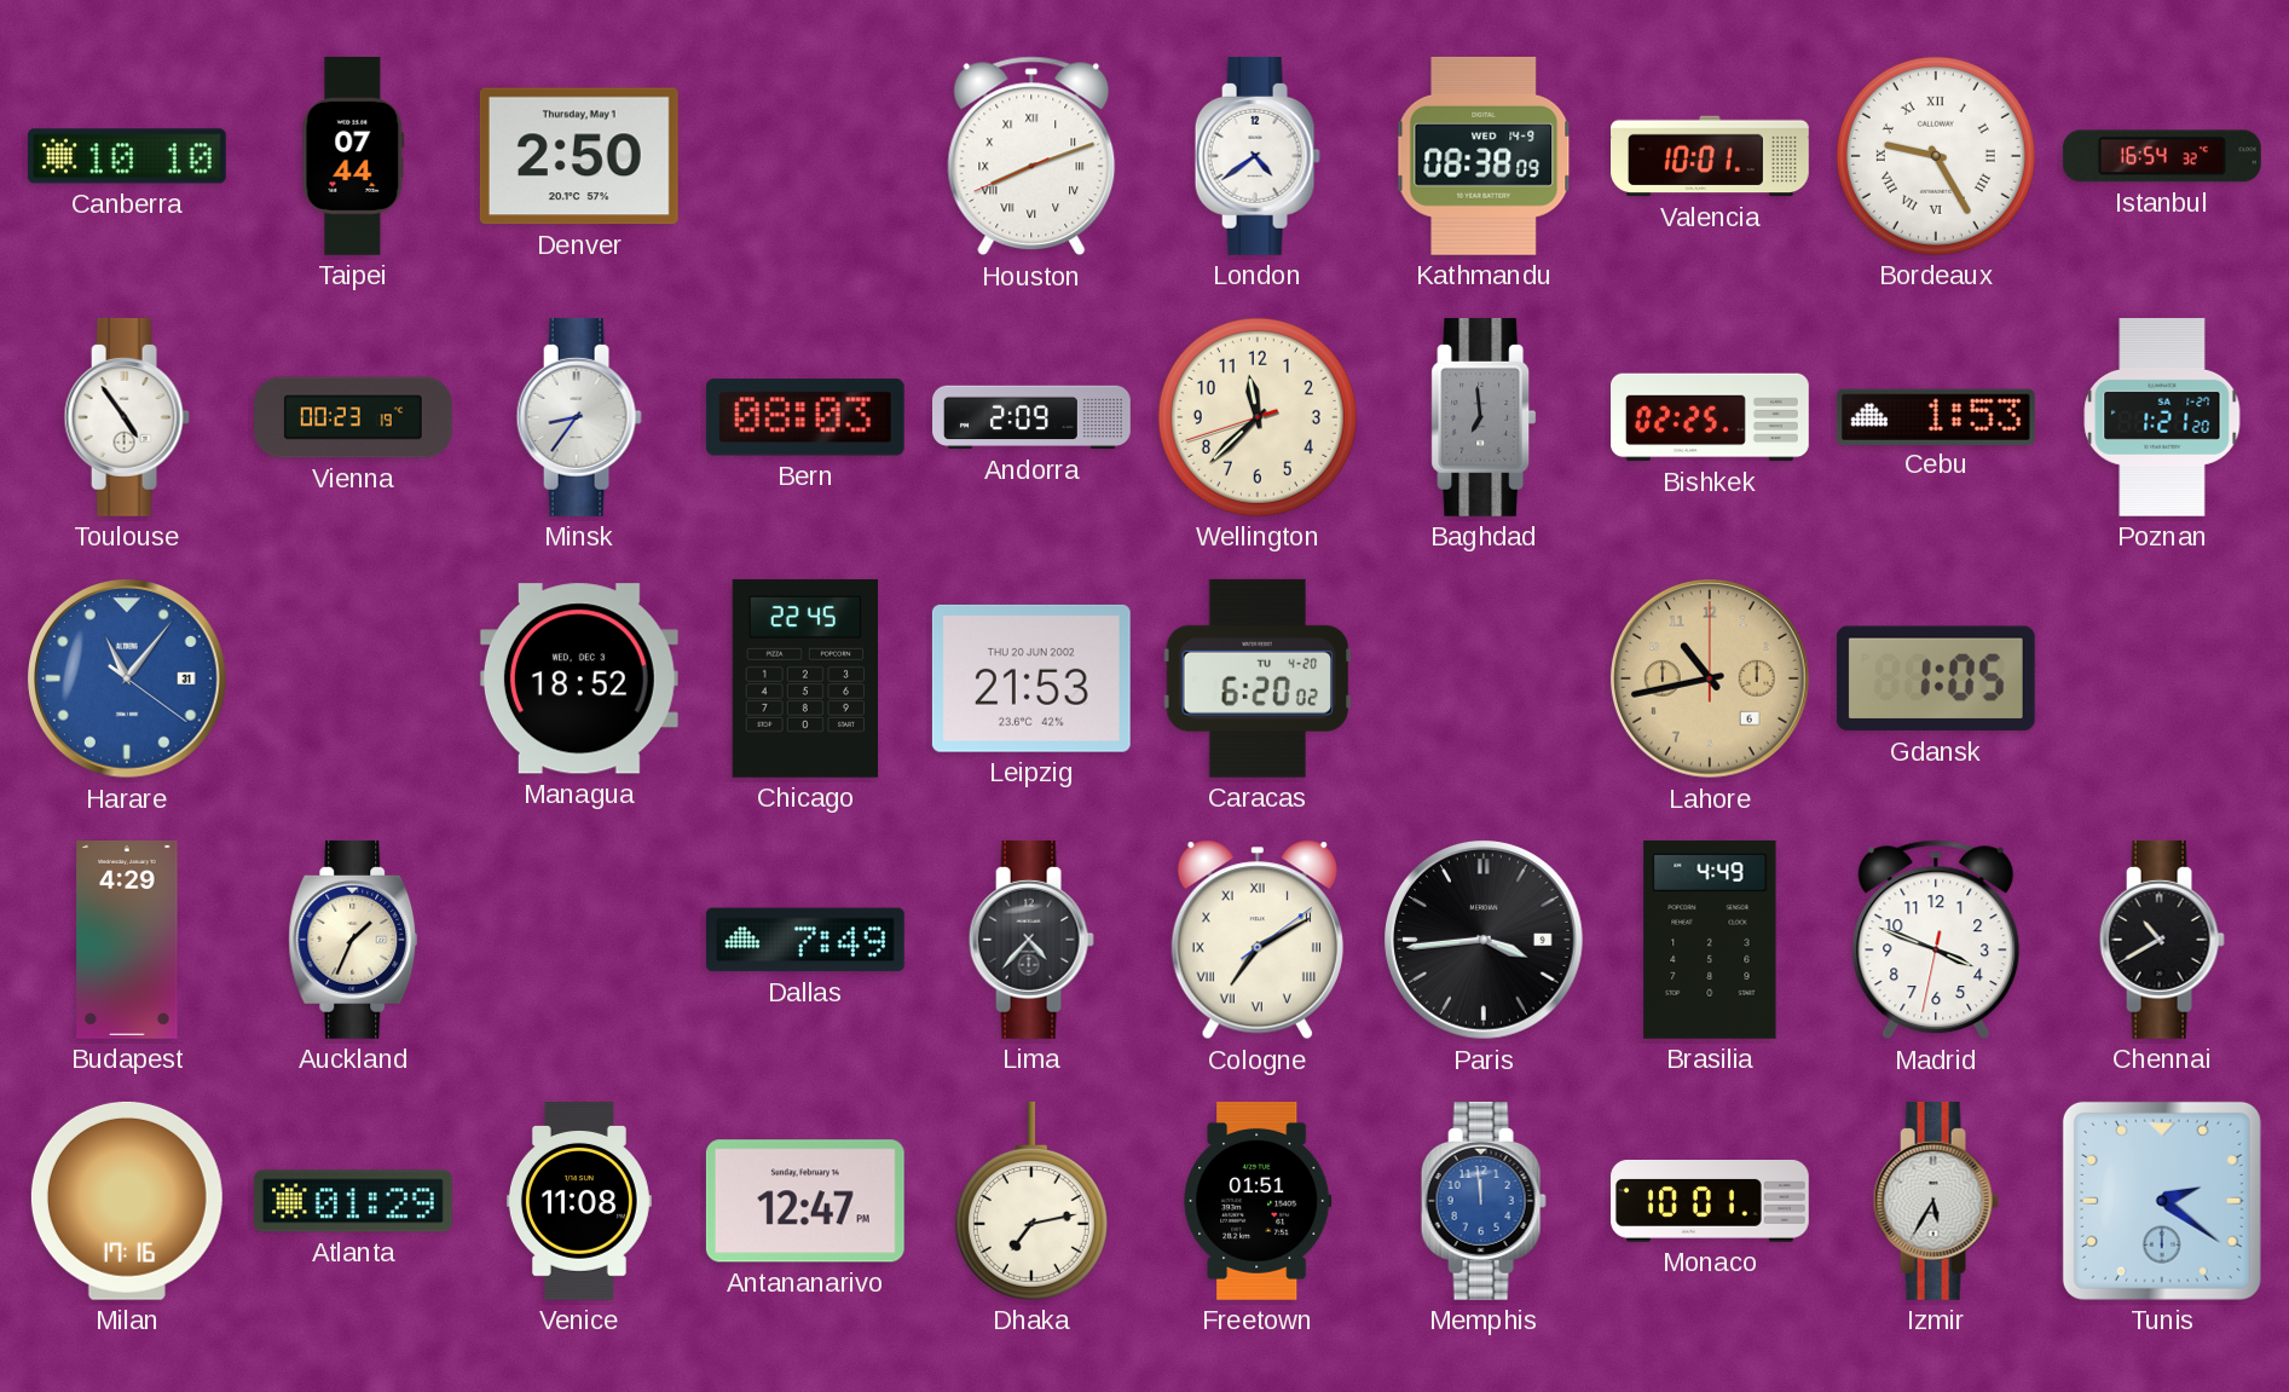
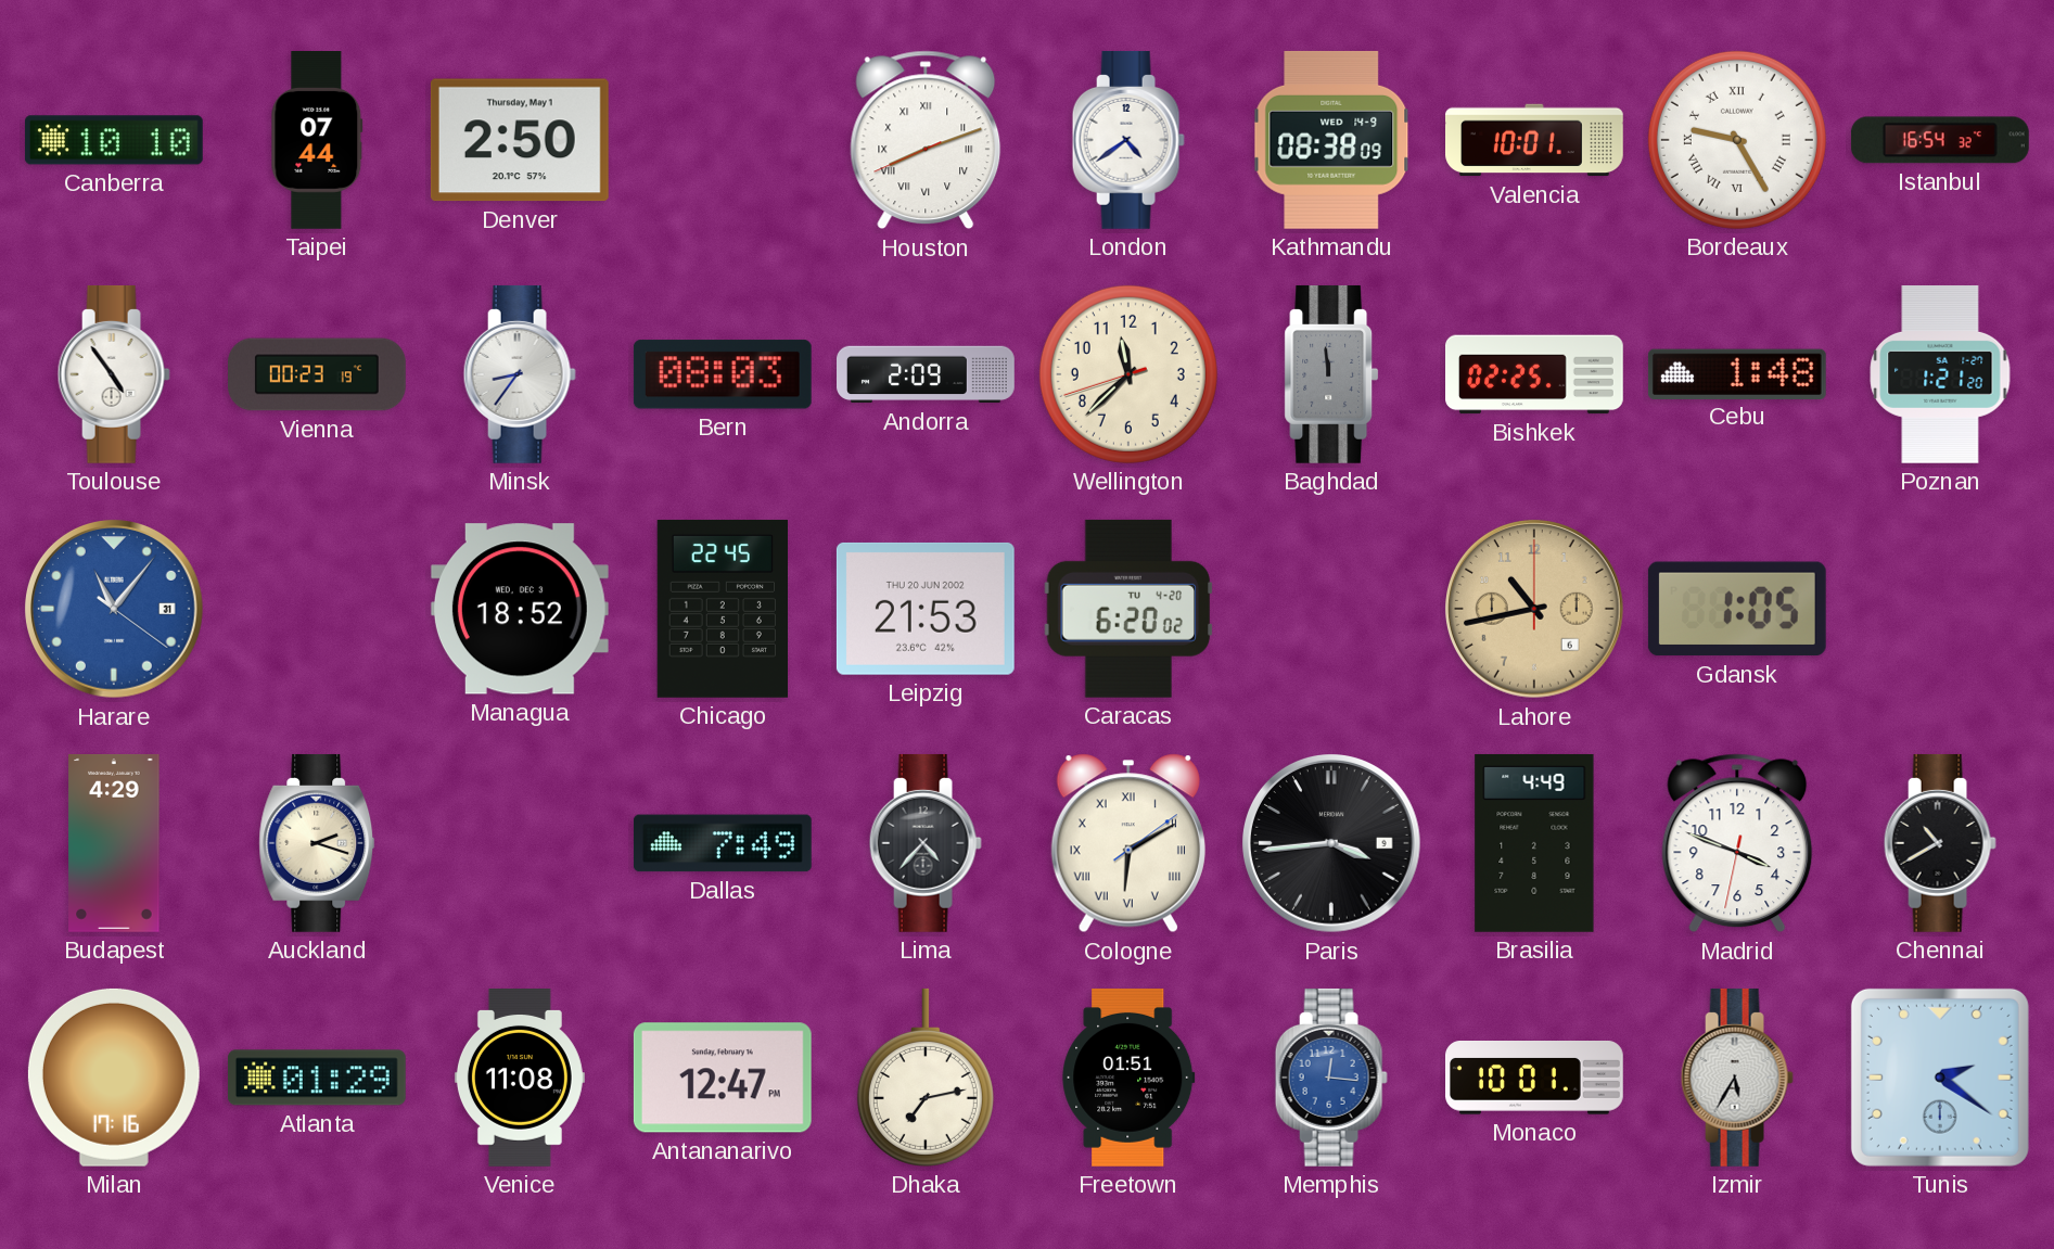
Baghdad: 6:59 -> 11:59 (1331, 374)
Cebu: 1:53 -> 1:48 (1737, 373)
Auckland: 1:34 -> 2:18 (317, 843)
Cologne: 7:10 -> 6:10 (1128, 843)
Memphis: 11:59 -> 12:16 (1331, 1078)
